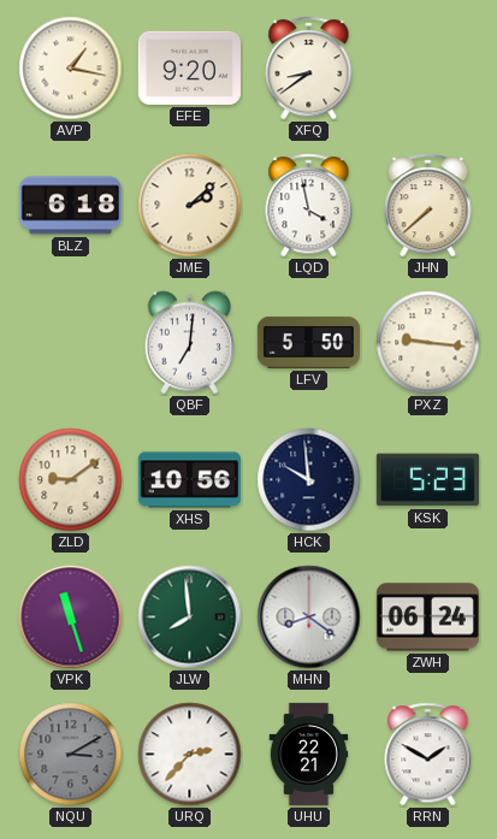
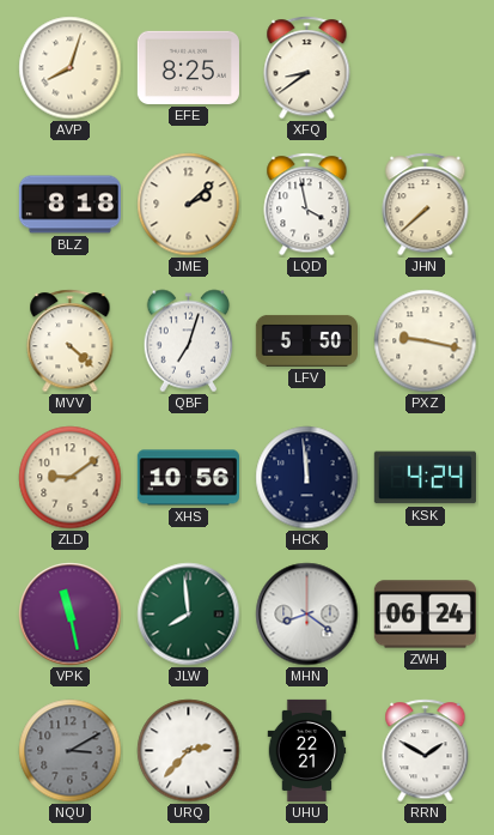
AVP: 1:17 -> 8:03 (71, 68)
EFE: 9:20 -> 8:25 (188, 67)
BLZ: 6:18 -> 8:18 (69, 205)
MVV: none -> 4:22 (71, 341)
QBF: 7:01 -> 7:03 (189, 341)
PXZ: 9:16 -> 9:17 (426, 341)
HCK: 9:59 -> 11:59 (307, 478)
KSK: 5:23 -> 4:24 (425, 478)
VPK: 11:27 -> 11:28 (71, 615)
